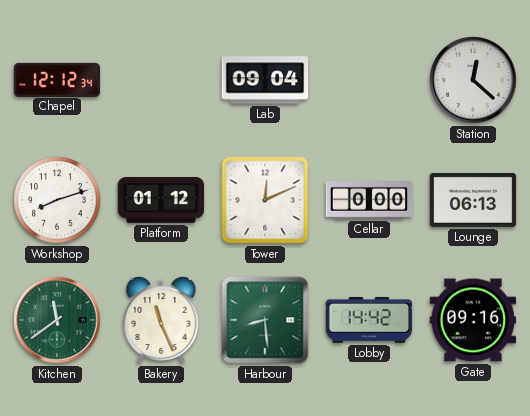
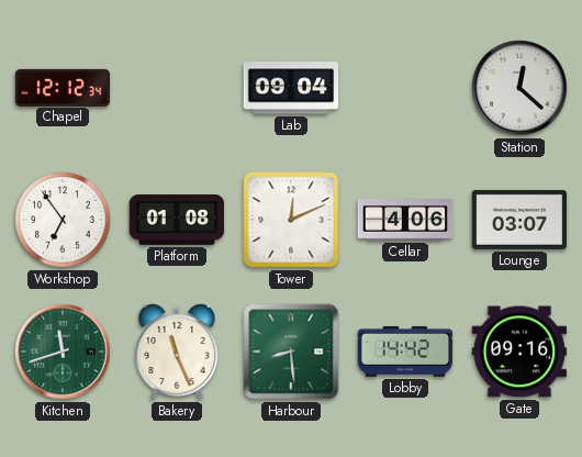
Workshop: 8:12 -> 6:54 (63, 220)
Platform: 01:12 -> 01:08 (177, 220)
Cellar: 0:00 -> 4:06 (405, 220)
Lounge: 06:13 -> 03:07 (519, 220)
Kitchen: 11:39 -> 11:42 (63, 352)
